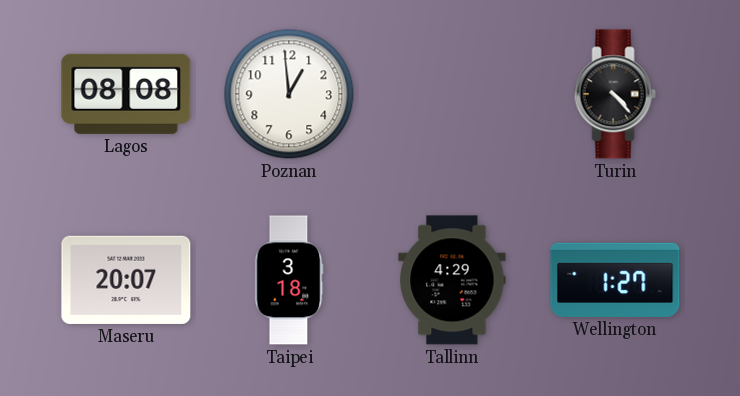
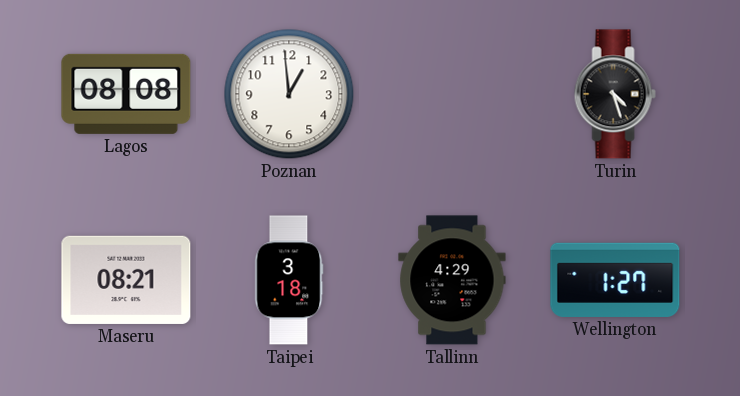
Turin: 4:23 -> 4:27 (615, 94)
Maseru: 20:07 -> 08:21 (126, 280)
